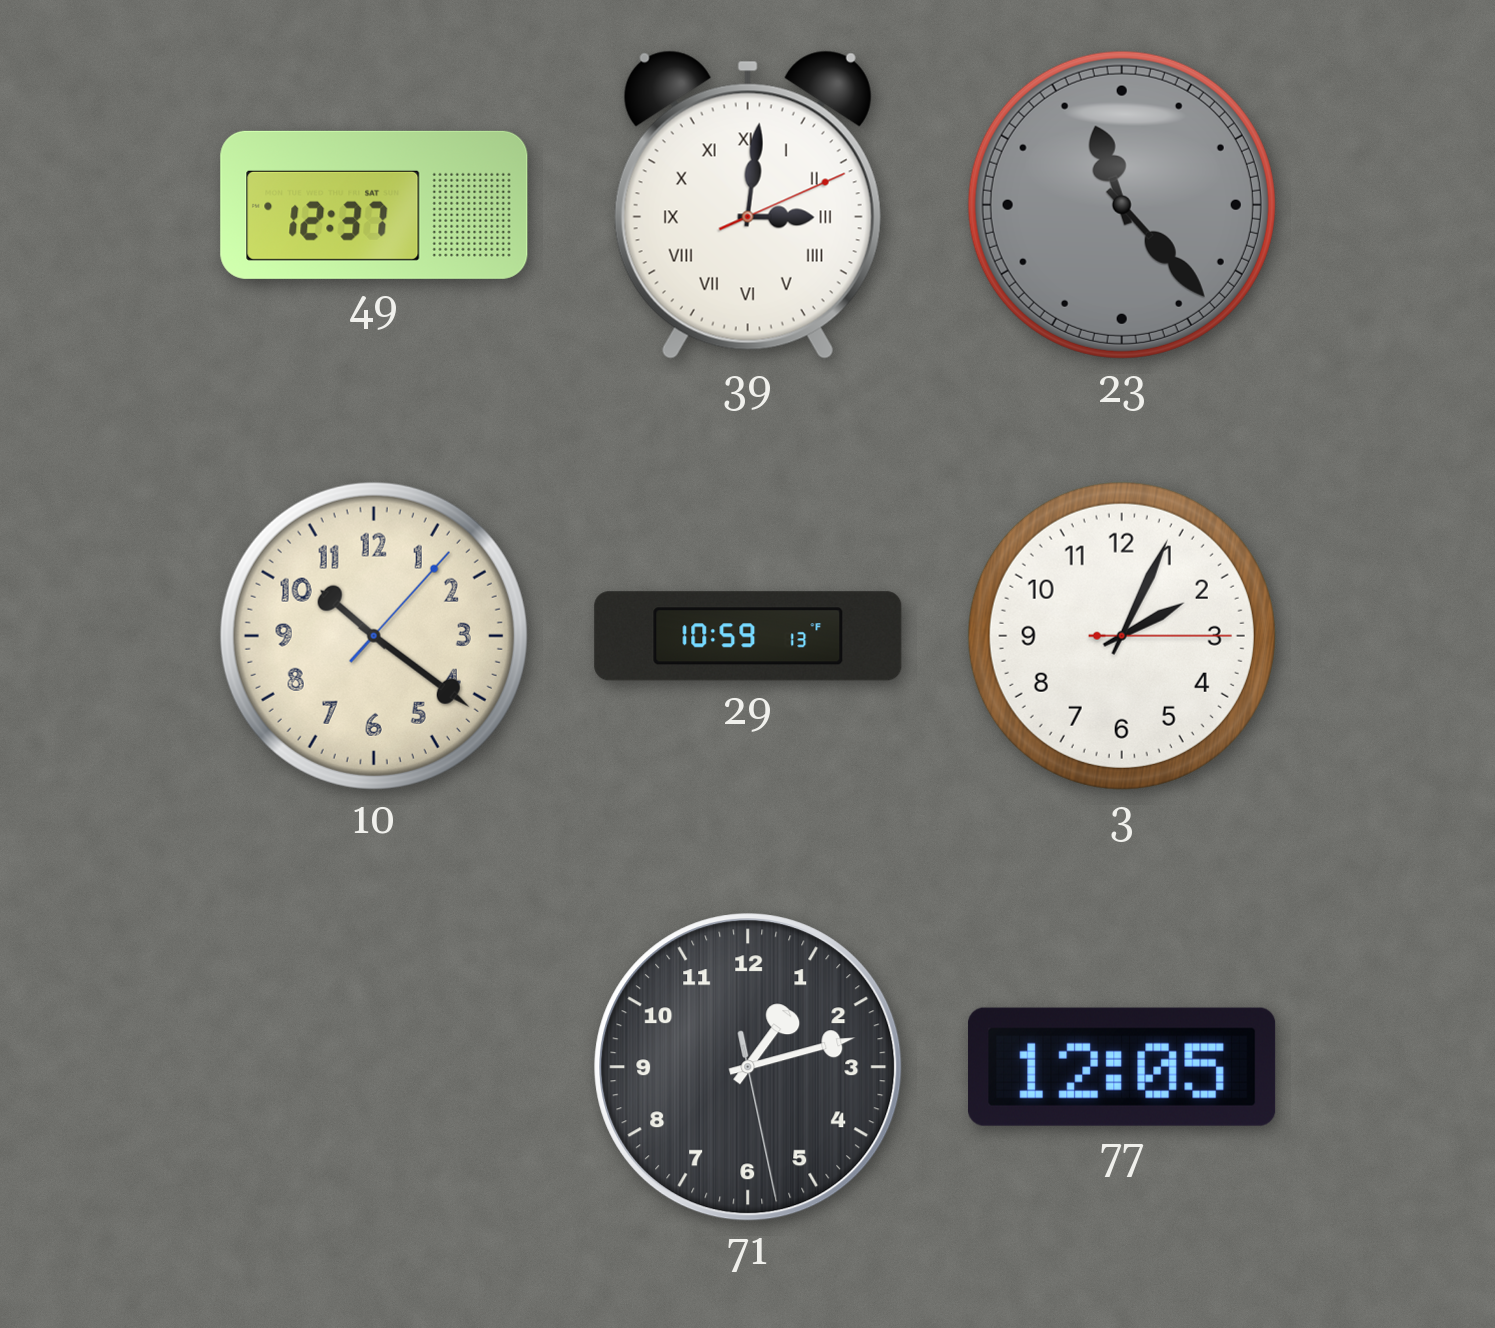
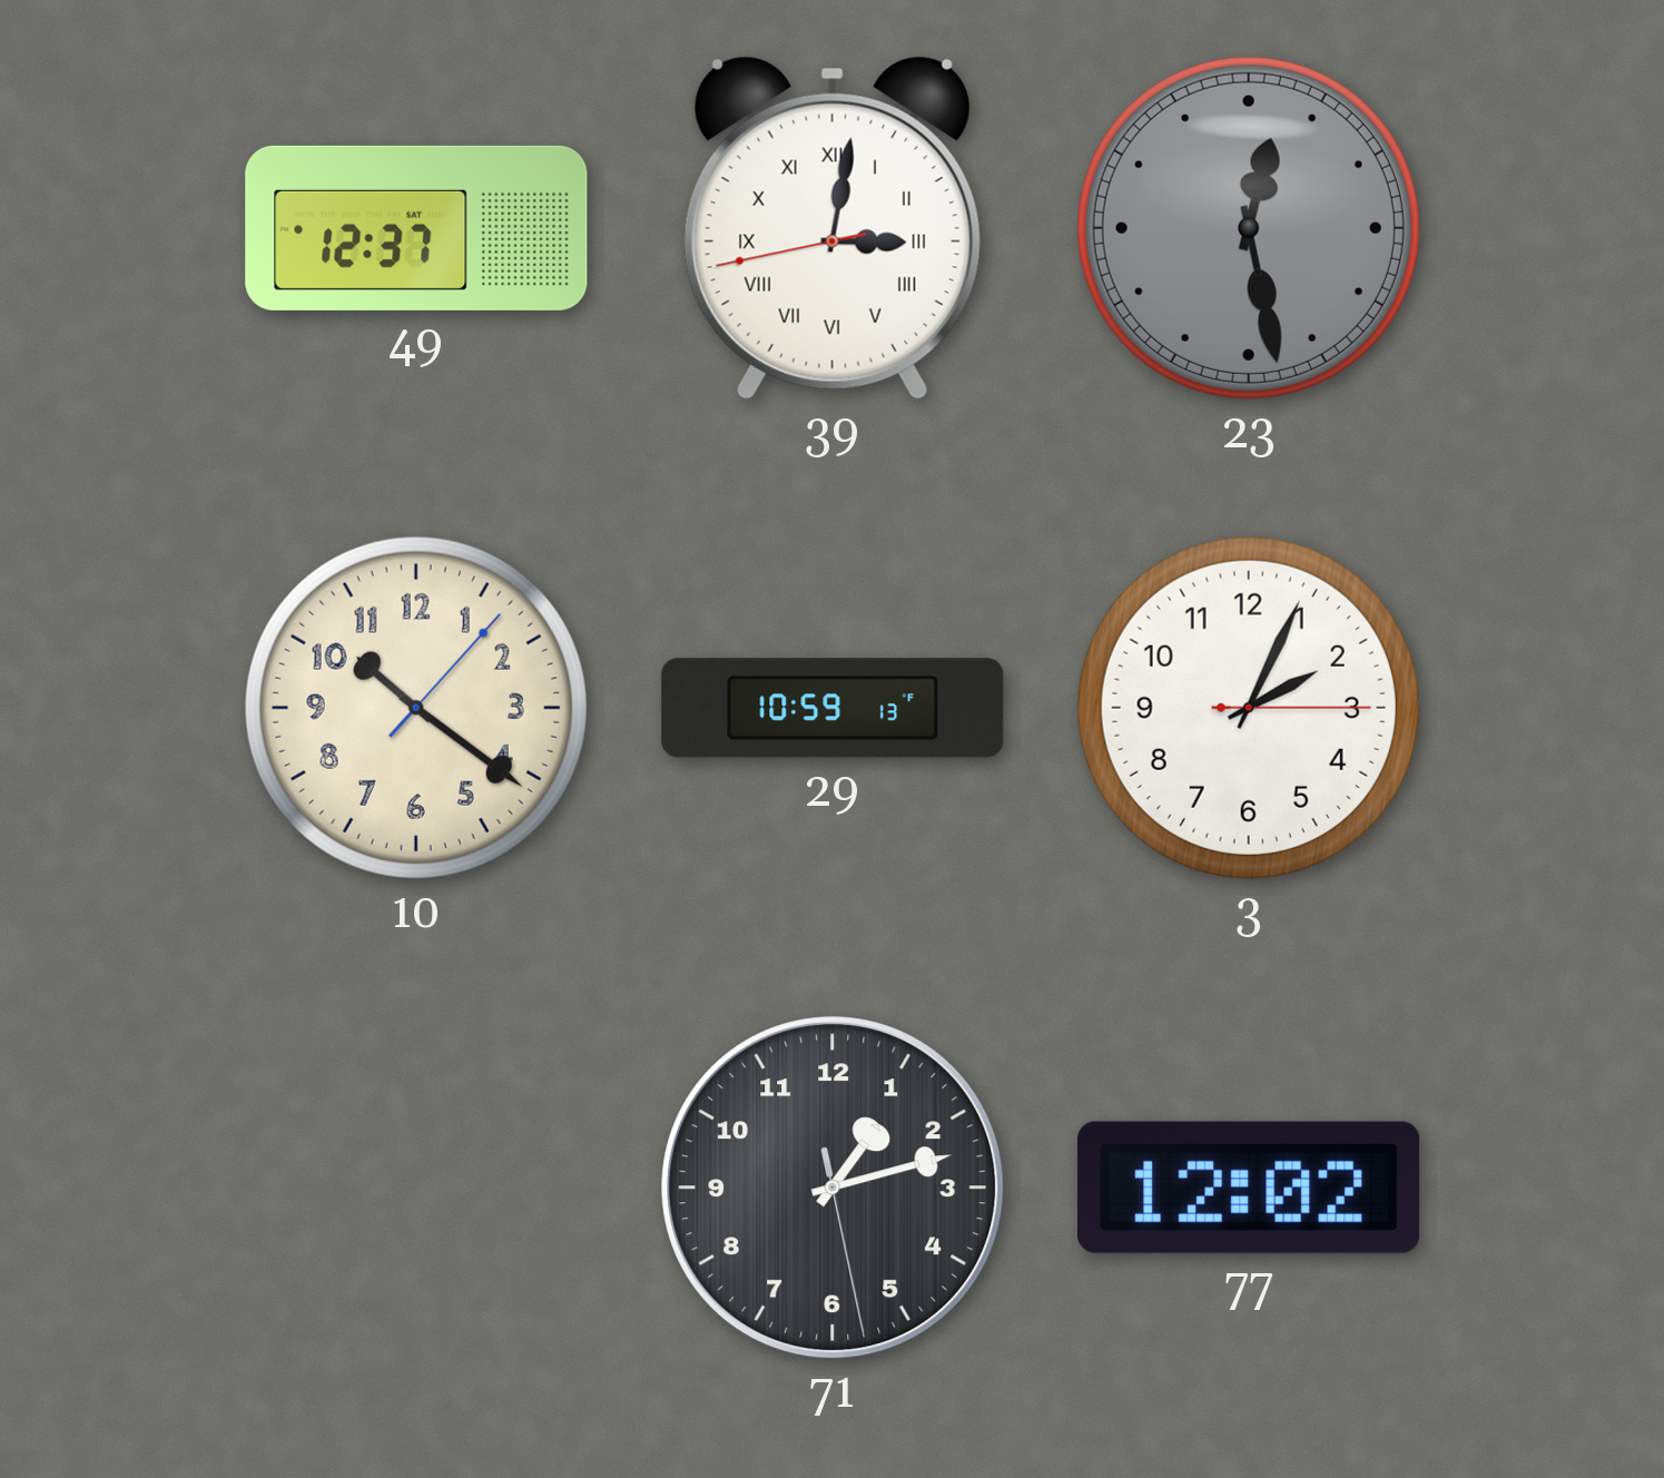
39: 3:01:11 -> 3:01:43 (833, 228)
23: 11:23 -> 12:28 (1249, 228)
77: 12:05 -> 12:02 (1249, 1188)
